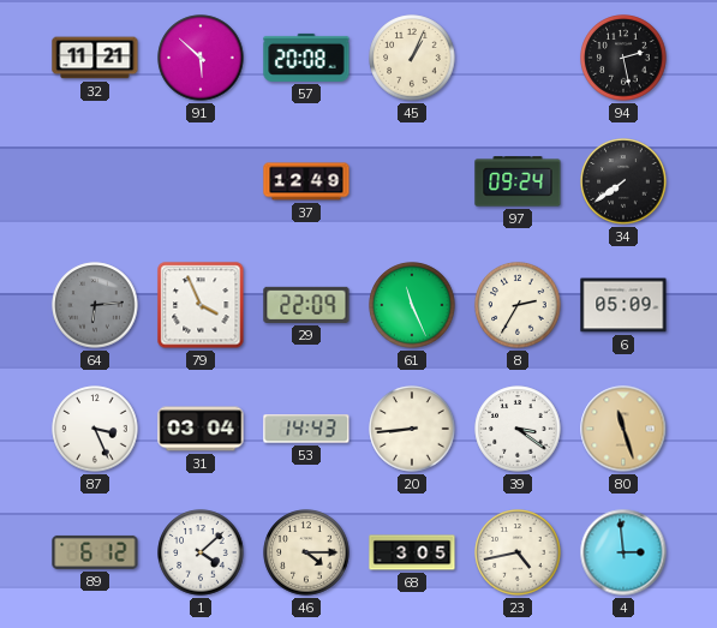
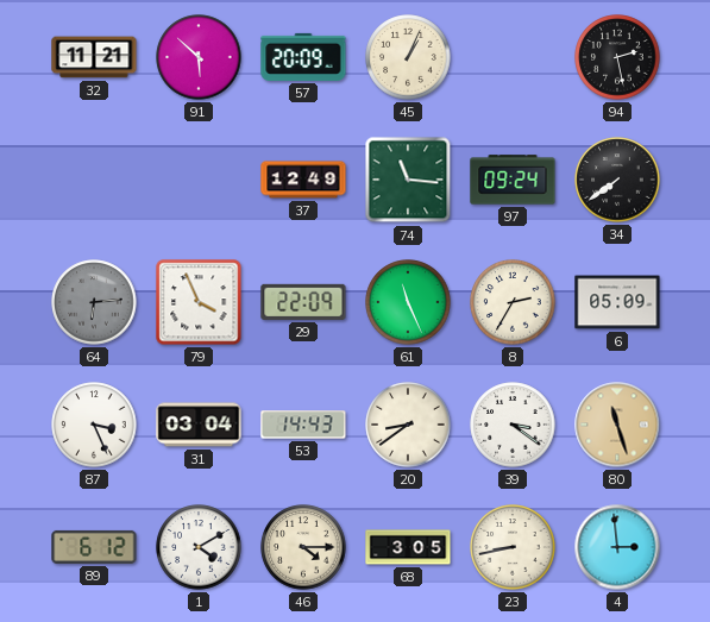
57: 20:08 -> 20:09 (303, 57)
74: none -> 11:16 (408, 180)
20: 8:44 -> 8:39 (408, 425)
1: 4:08 -> 4:10 (199, 547)
23: 4:43 -> 8:43 (513, 547)
